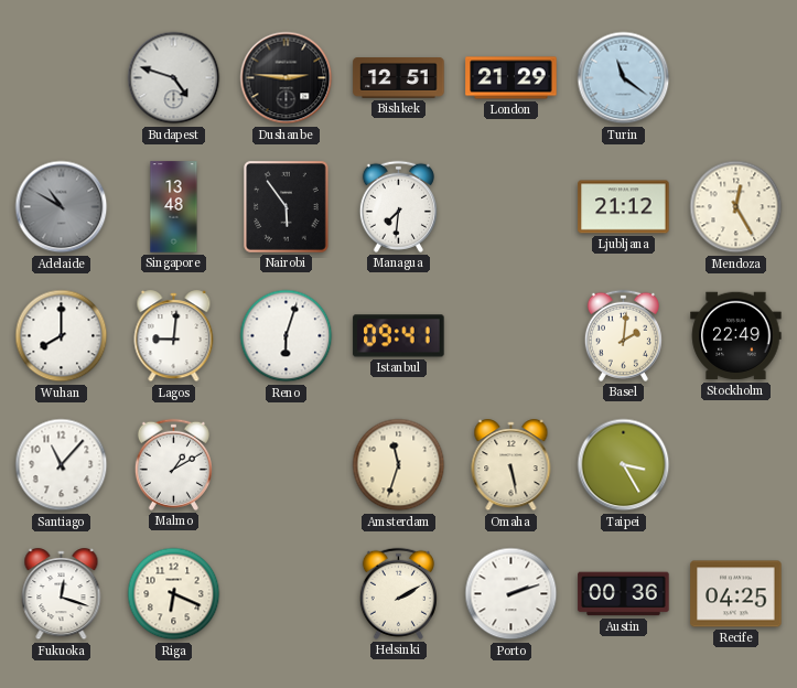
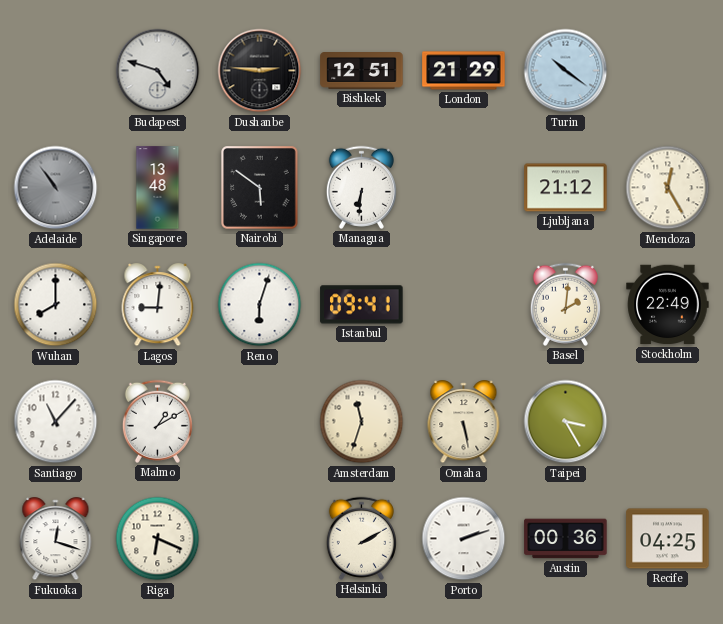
Turin: 11:21 -> 10:21 (566, 71)
Adelaide: 10:50 -> 10:54 (56, 188)
Nairobi: 5:54 -> 5:51 (260, 188)
Managua: 7:31 -> 6:31 (361, 187)
